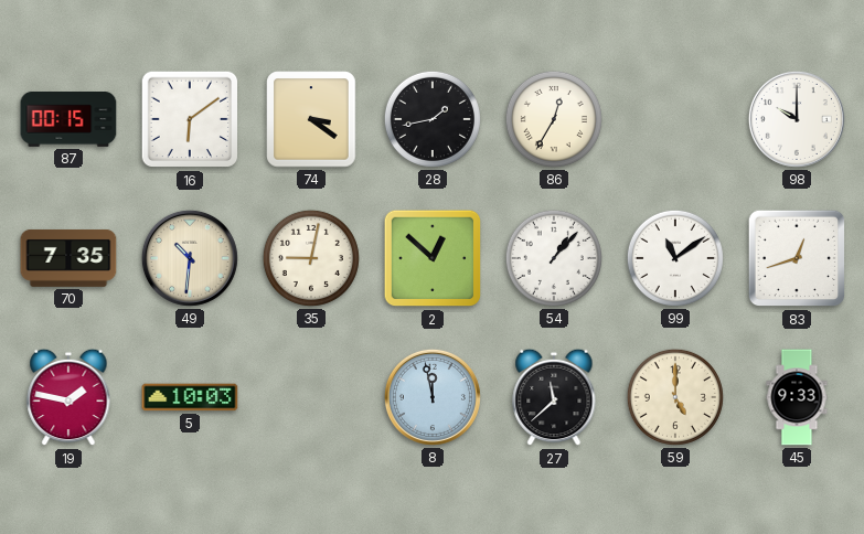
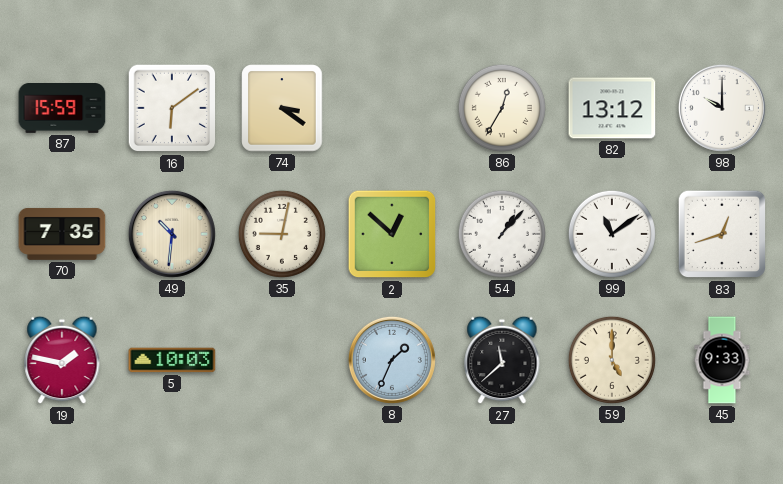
87: 00:15 -> 15:59 (62, 109)
28: 1:43 -> none (433, 119)
82: none -> 13:12 (612, 108)
8: 11:58 -> 1:34 (392, 360)
